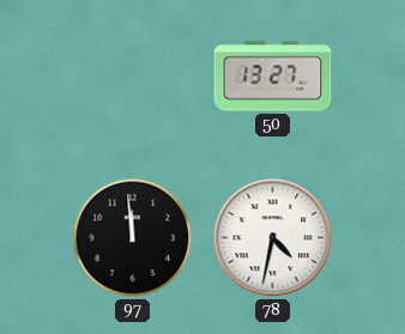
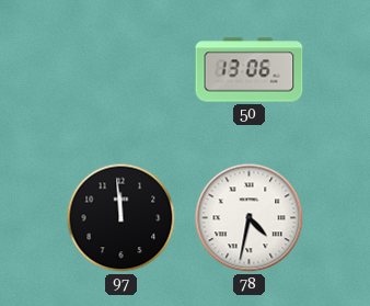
50: 13:27 -> 13:06 (250, 70)
